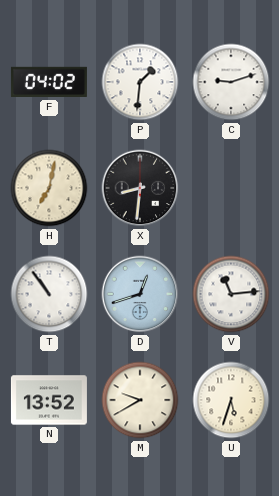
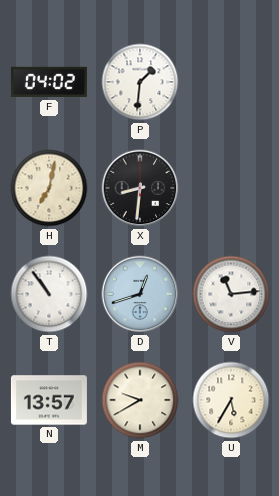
C: 9:12 -> none (231, 82)
N: 13:52 -> 13:57 (49, 400)
U: 5:33 -> 5:35 (231, 400)
